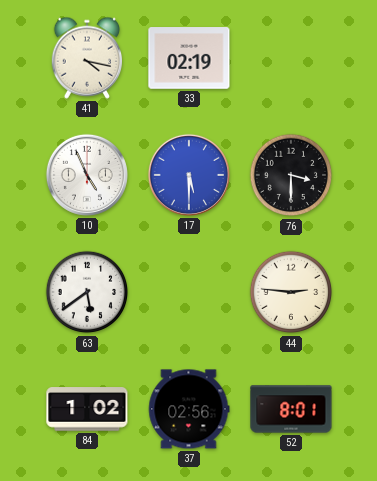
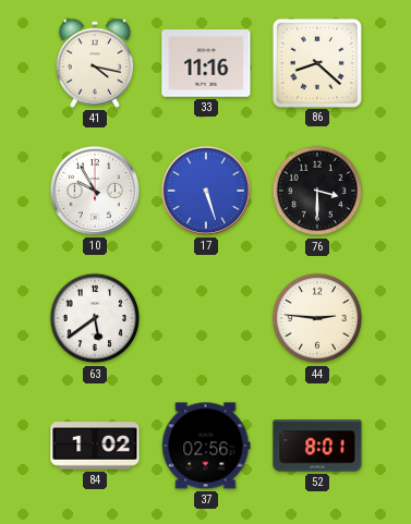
33: 02:19 -> 11:16 (206, 63)
86: none -> 8:22 (316, 62)
10: 4:56 -> 9:55 (95, 191)
17: 5:30 -> 5:27 (206, 191)
